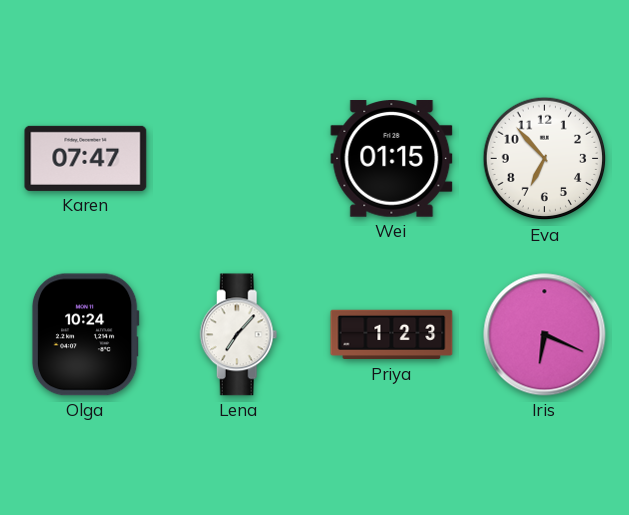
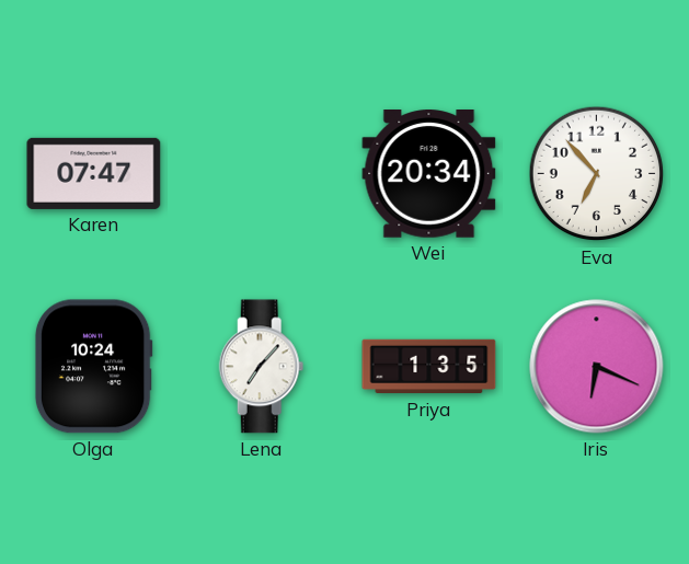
Wei: 01:15 -> 20:34 (429, 174)
Priya: 1:23 -> 1:35 (429, 367)
